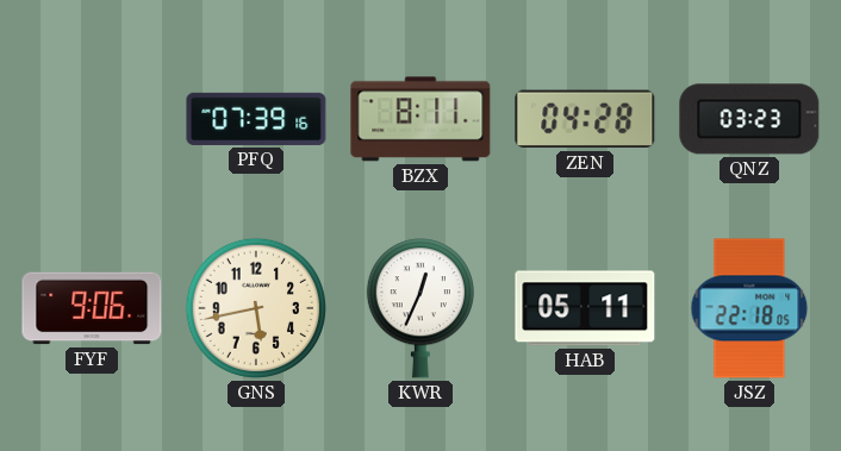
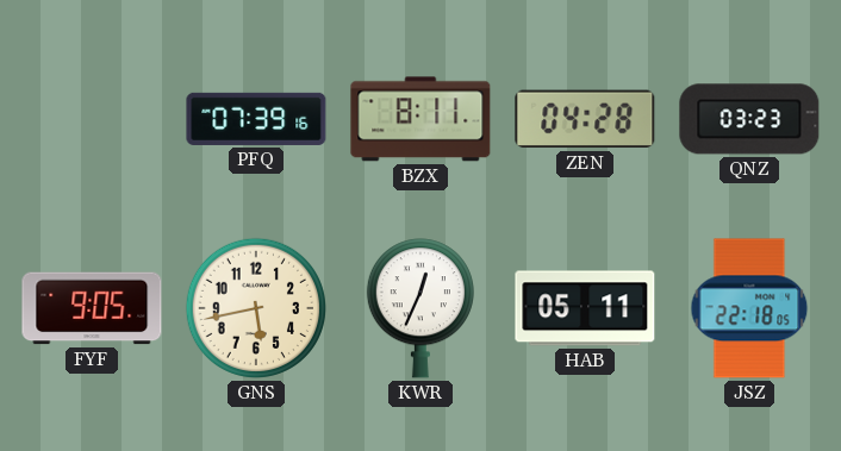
FYF: 9:06 -> 9:05 (92, 308)
